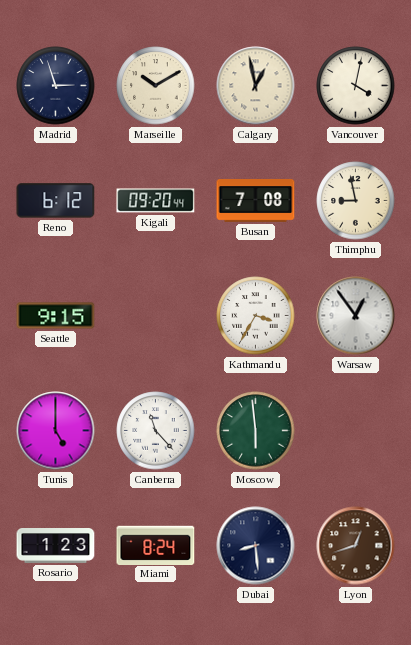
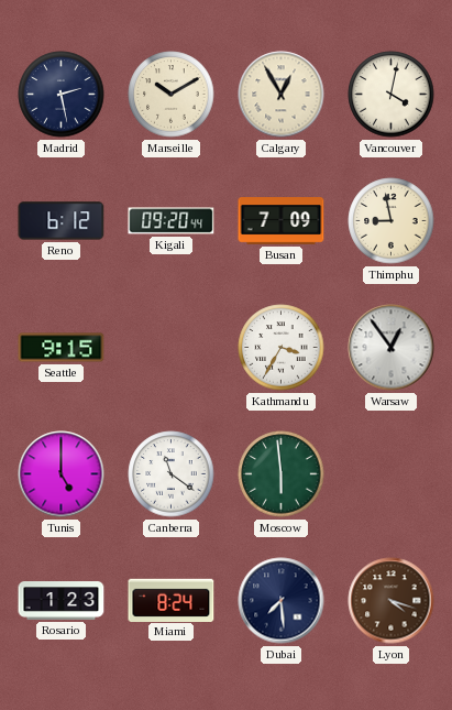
Madrid: 2:57 -> 2:28 (62, 95)
Calgary: 12:58 -> 12:55 (282, 95)
Busan: 7:08 -> 7:09 (282, 221)
Canberra: 11:23 -> 11:21 (172, 474)
Dubai: 8:29 -> 7:29 (282, 601)
Lyon: 12:42 -> 4:18 (392, 601)
